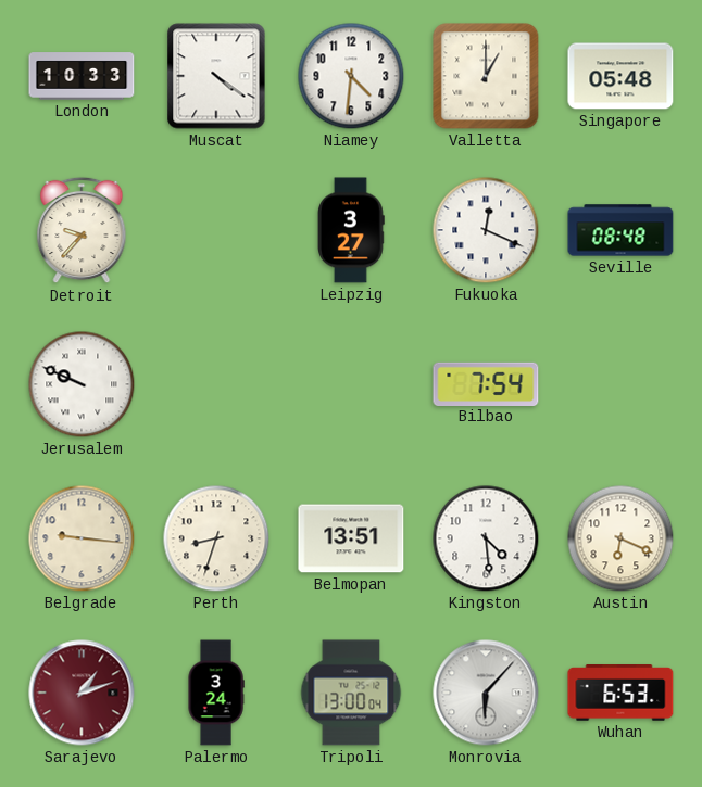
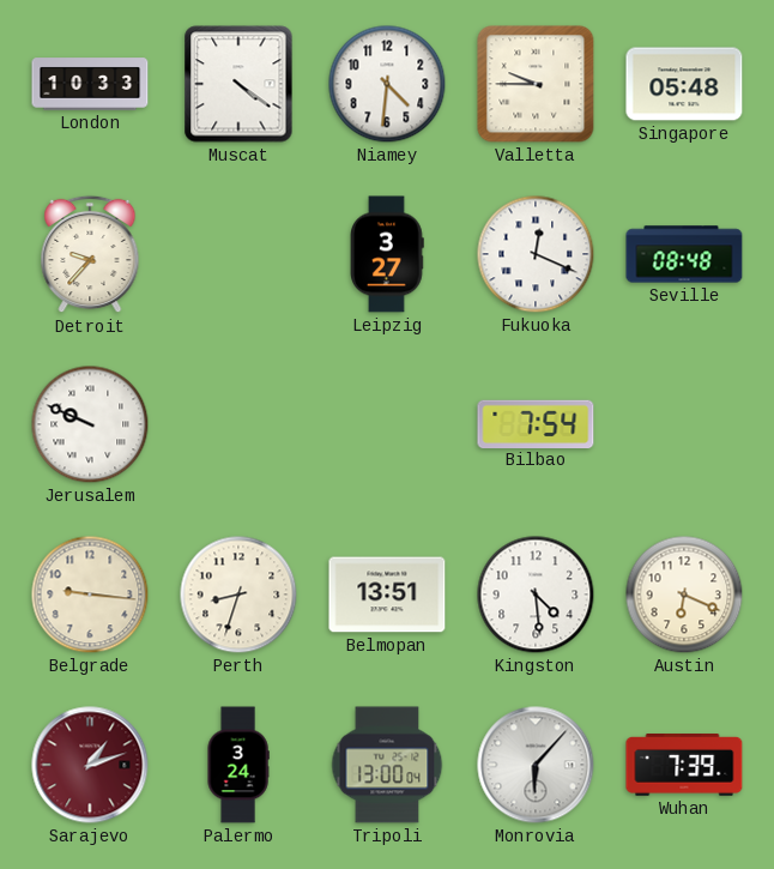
Valletta: 1:00 -> 9:45 (536, 84)
Wuhan: 6:53 -> 7:39 (684, 766)
